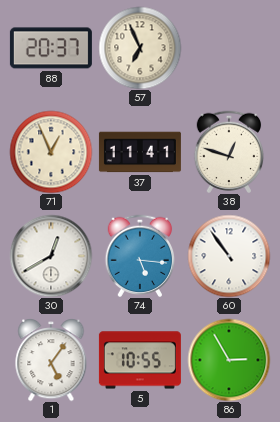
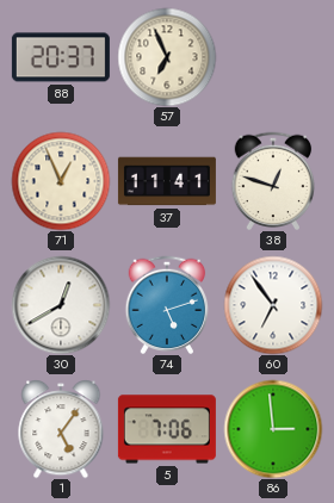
74: 5:16 -> 5:12 (167, 305)
60: 10:54 -> 6:54 (273, 305)
5: 10:55 -> 7:06 (167, 429)
86: 2:55 -> 2:59 (273, 429)
